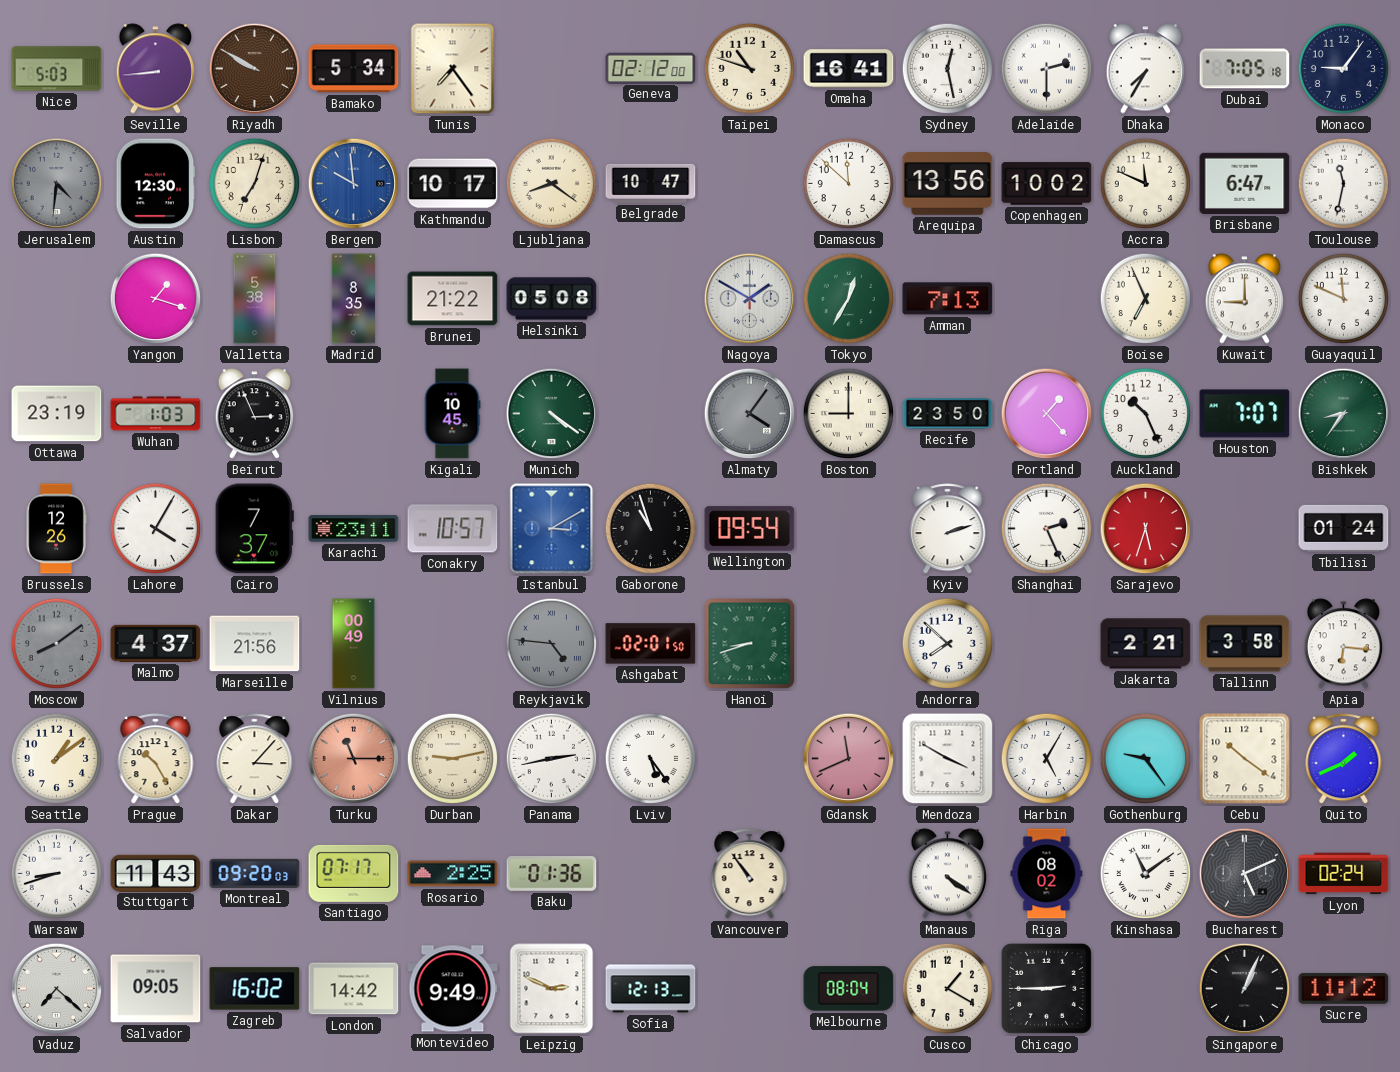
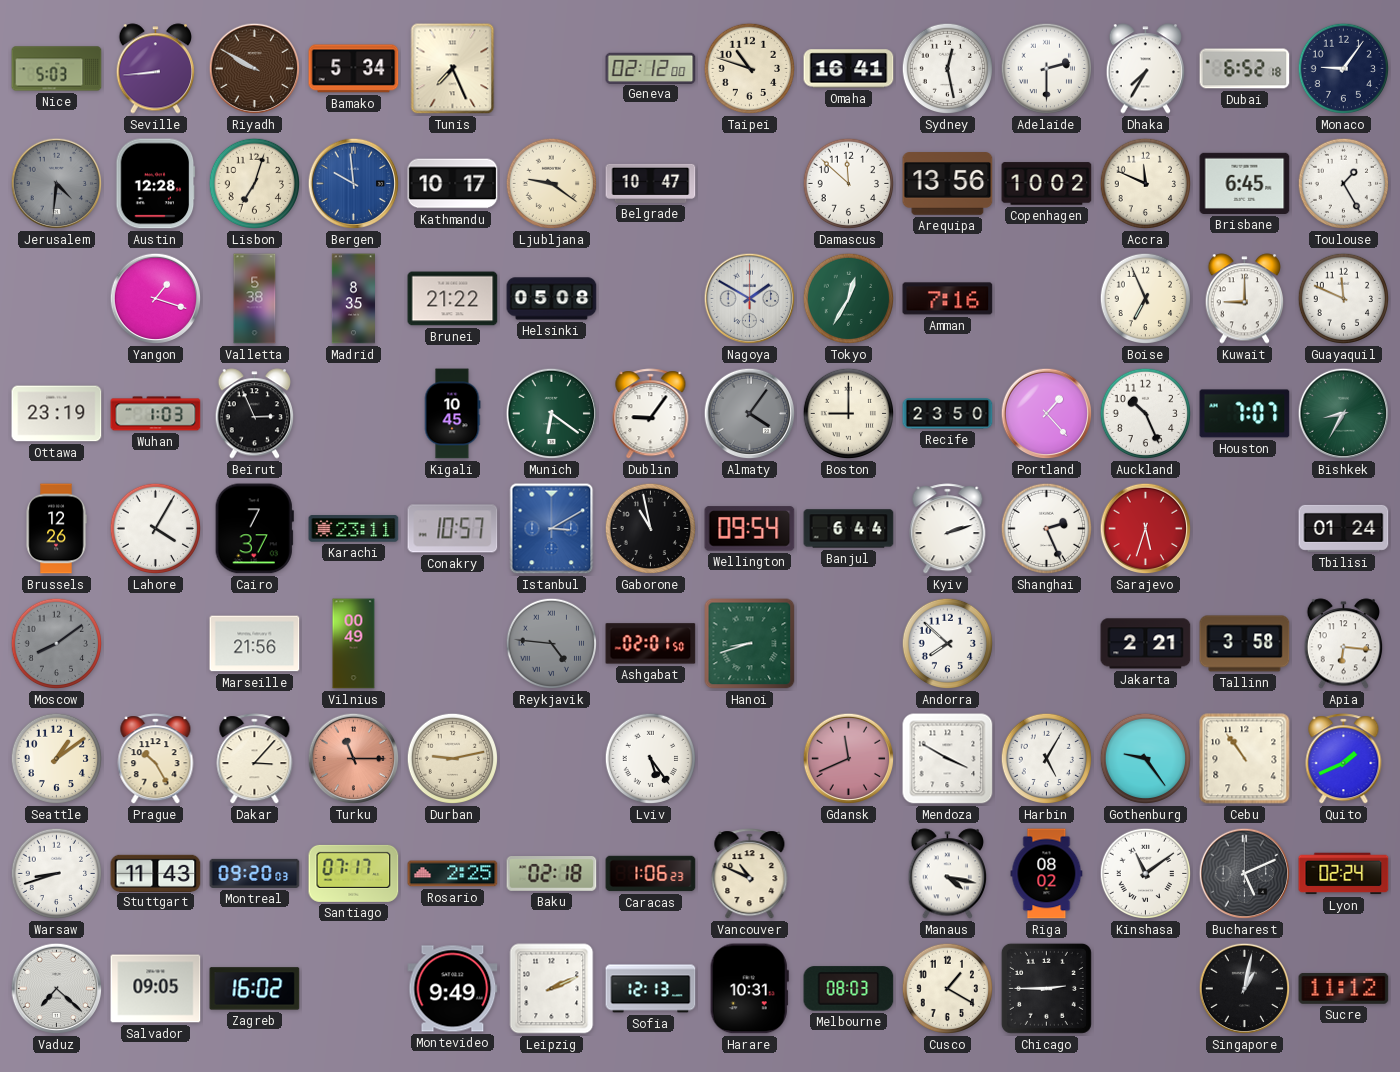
Tunis: 7:24 -> 7:26 (453, 69)
Dubai: 7:05 -> 6:52 (1245, 69)
Austin: 12:30 -> 12:28 (156, 184)
Ljubljana: 8:21 -> 9:21 (552, 184)
Brisbane: 6:47 -> 6:45 (1245, 183)
Toulouse: 11:32 -> 1:25 (1344, 184)
Amman: 7:13 -> 7:16 (948, 299)
Munich: 4:21 -> 6:21 (552, 414)
Dublin: none -> 9:06 (651, 414)
Bishkek: 8:36 -> 8:35 (1344, 414)
Gaborone: 10:57 -> 10:58 (651, 529)
Banjul: none -> 6:44 (849, 529)
Malmo: 4:37 -> none (156, 643)
Panama: 2:43 -> none (552, 759)
Cebu: 10:21 -> 10:54 (1245, 759)
Baku: 01:36 -> 02:18 (552, 874)
Caracas: none -> 1:06 (651, 874)
Vancouver: 10:54 -> 10:49 (750, 874)
Manaus: 4:21 -> 4:17 (948, 874)
London: 14:42 -> none (354, 989)
Leipzig: 2:49 -> 2:11 (552, 989)
Harare: none -> 10:31 (749, 989)
Melbourne: 08:04 -> 08:03 (849, 989)
Singapore: 1:04 -> 1:02 (1245, 989)
